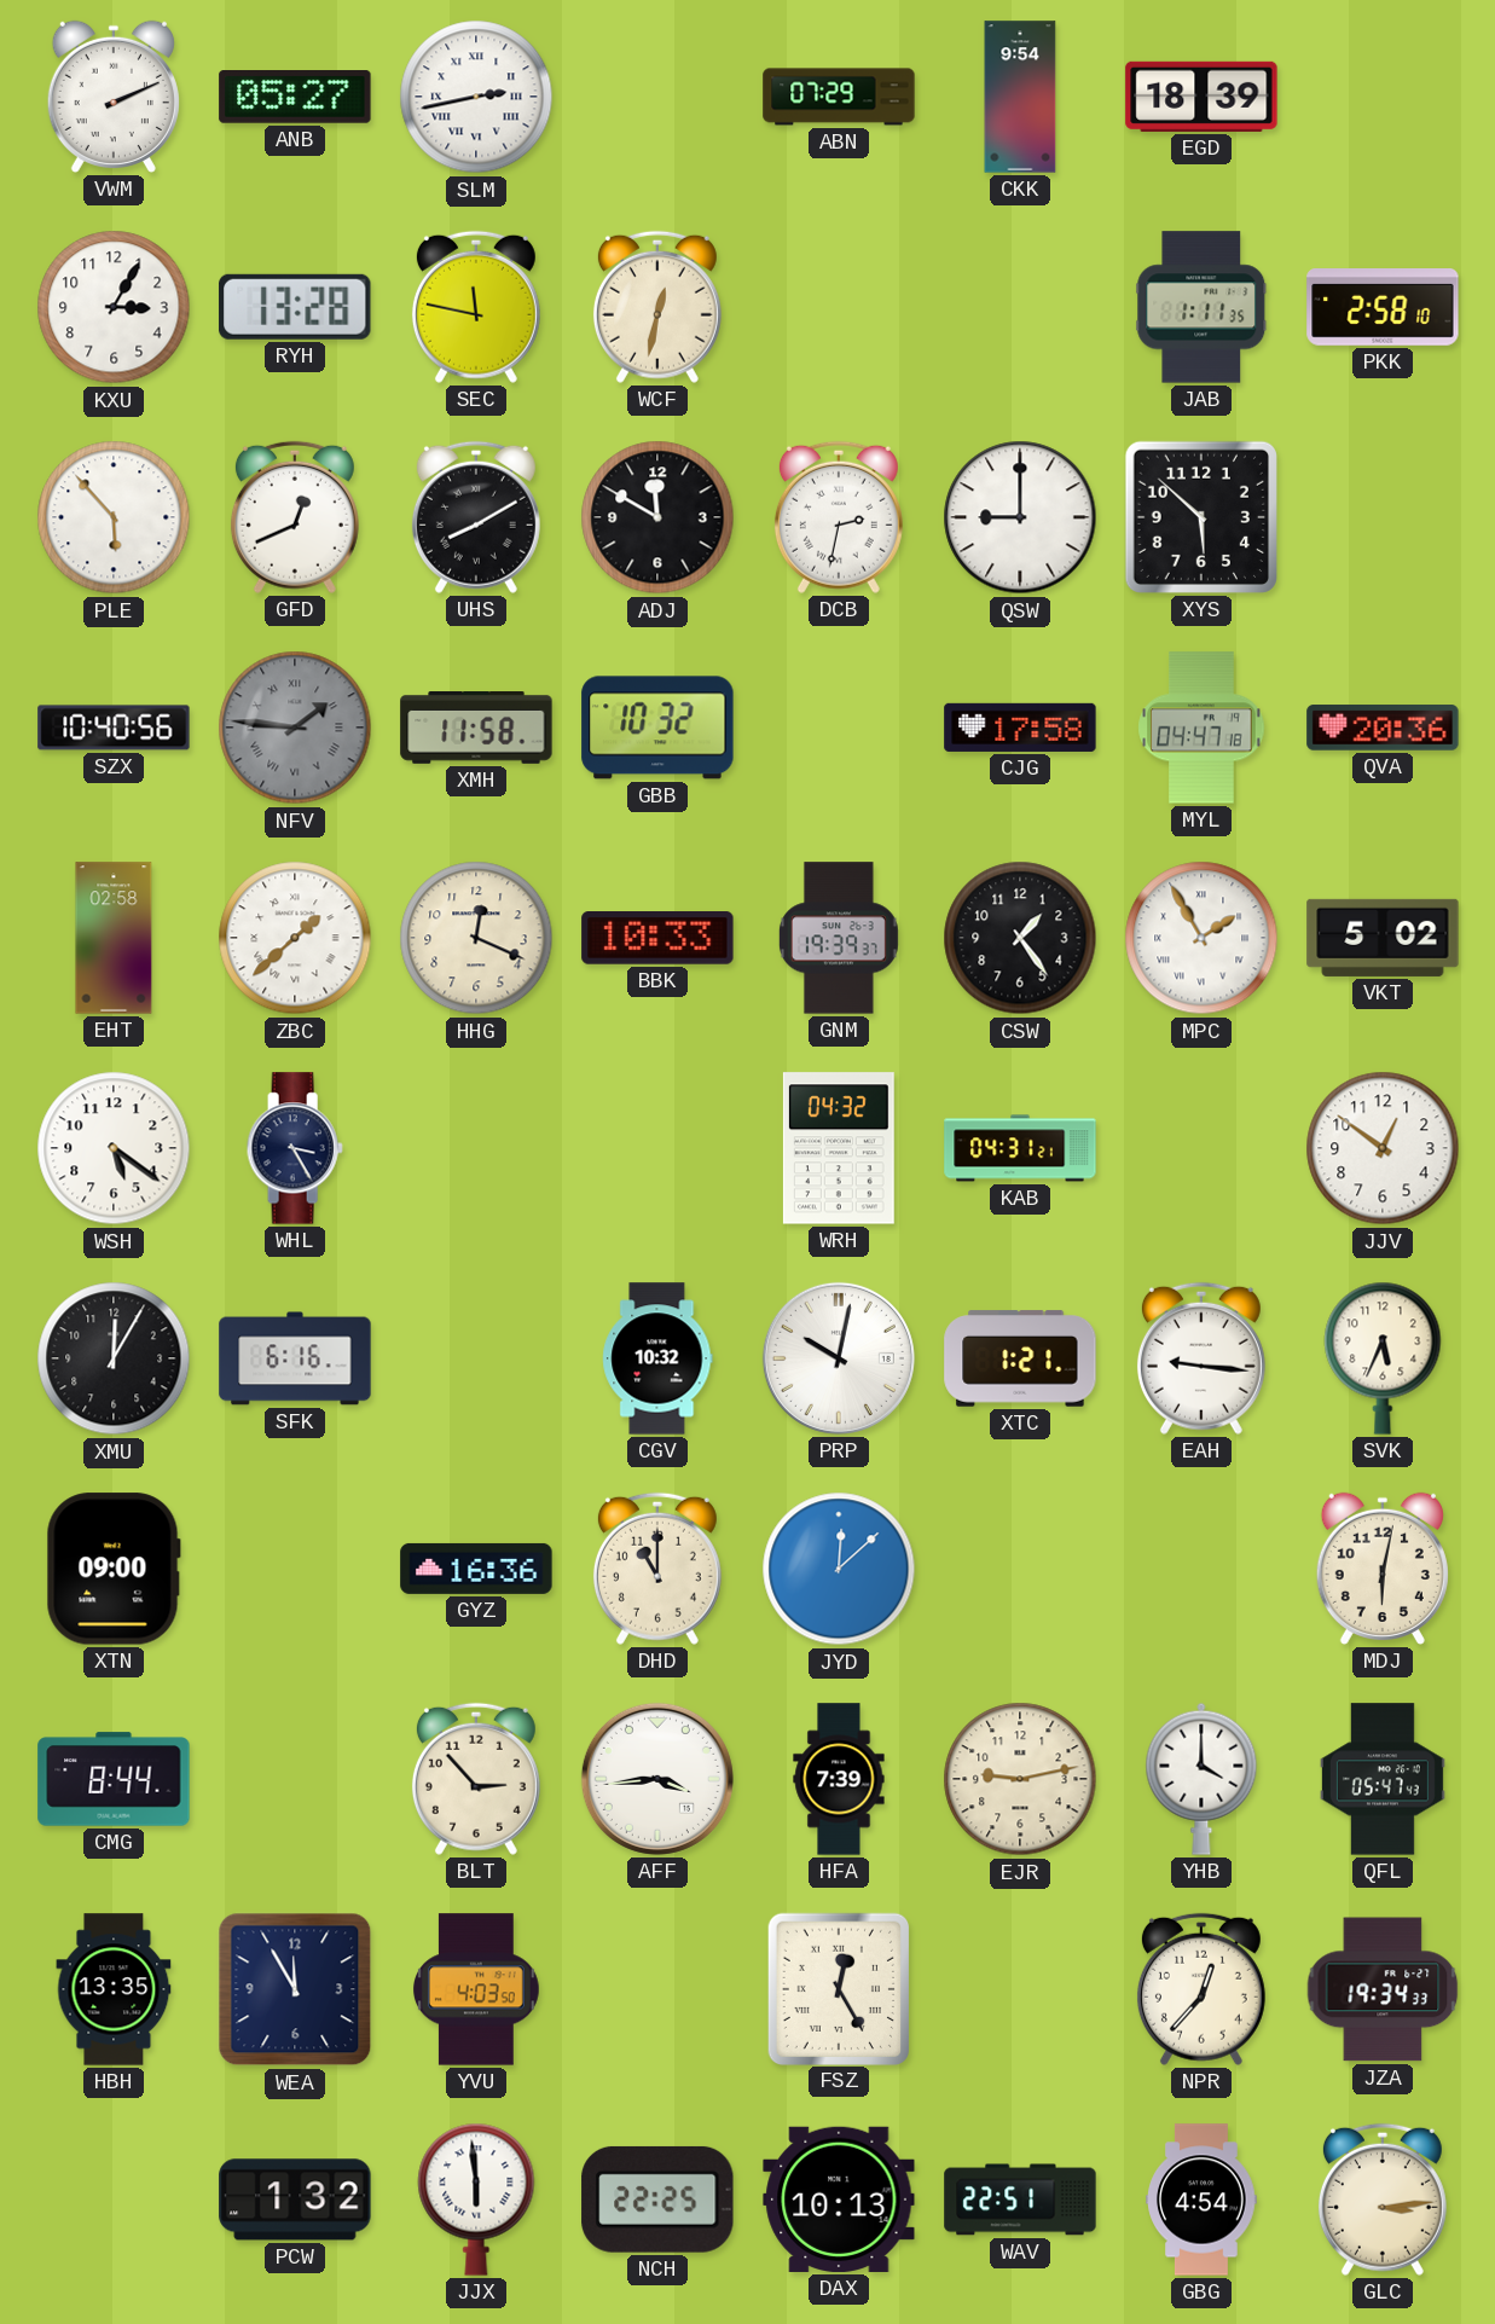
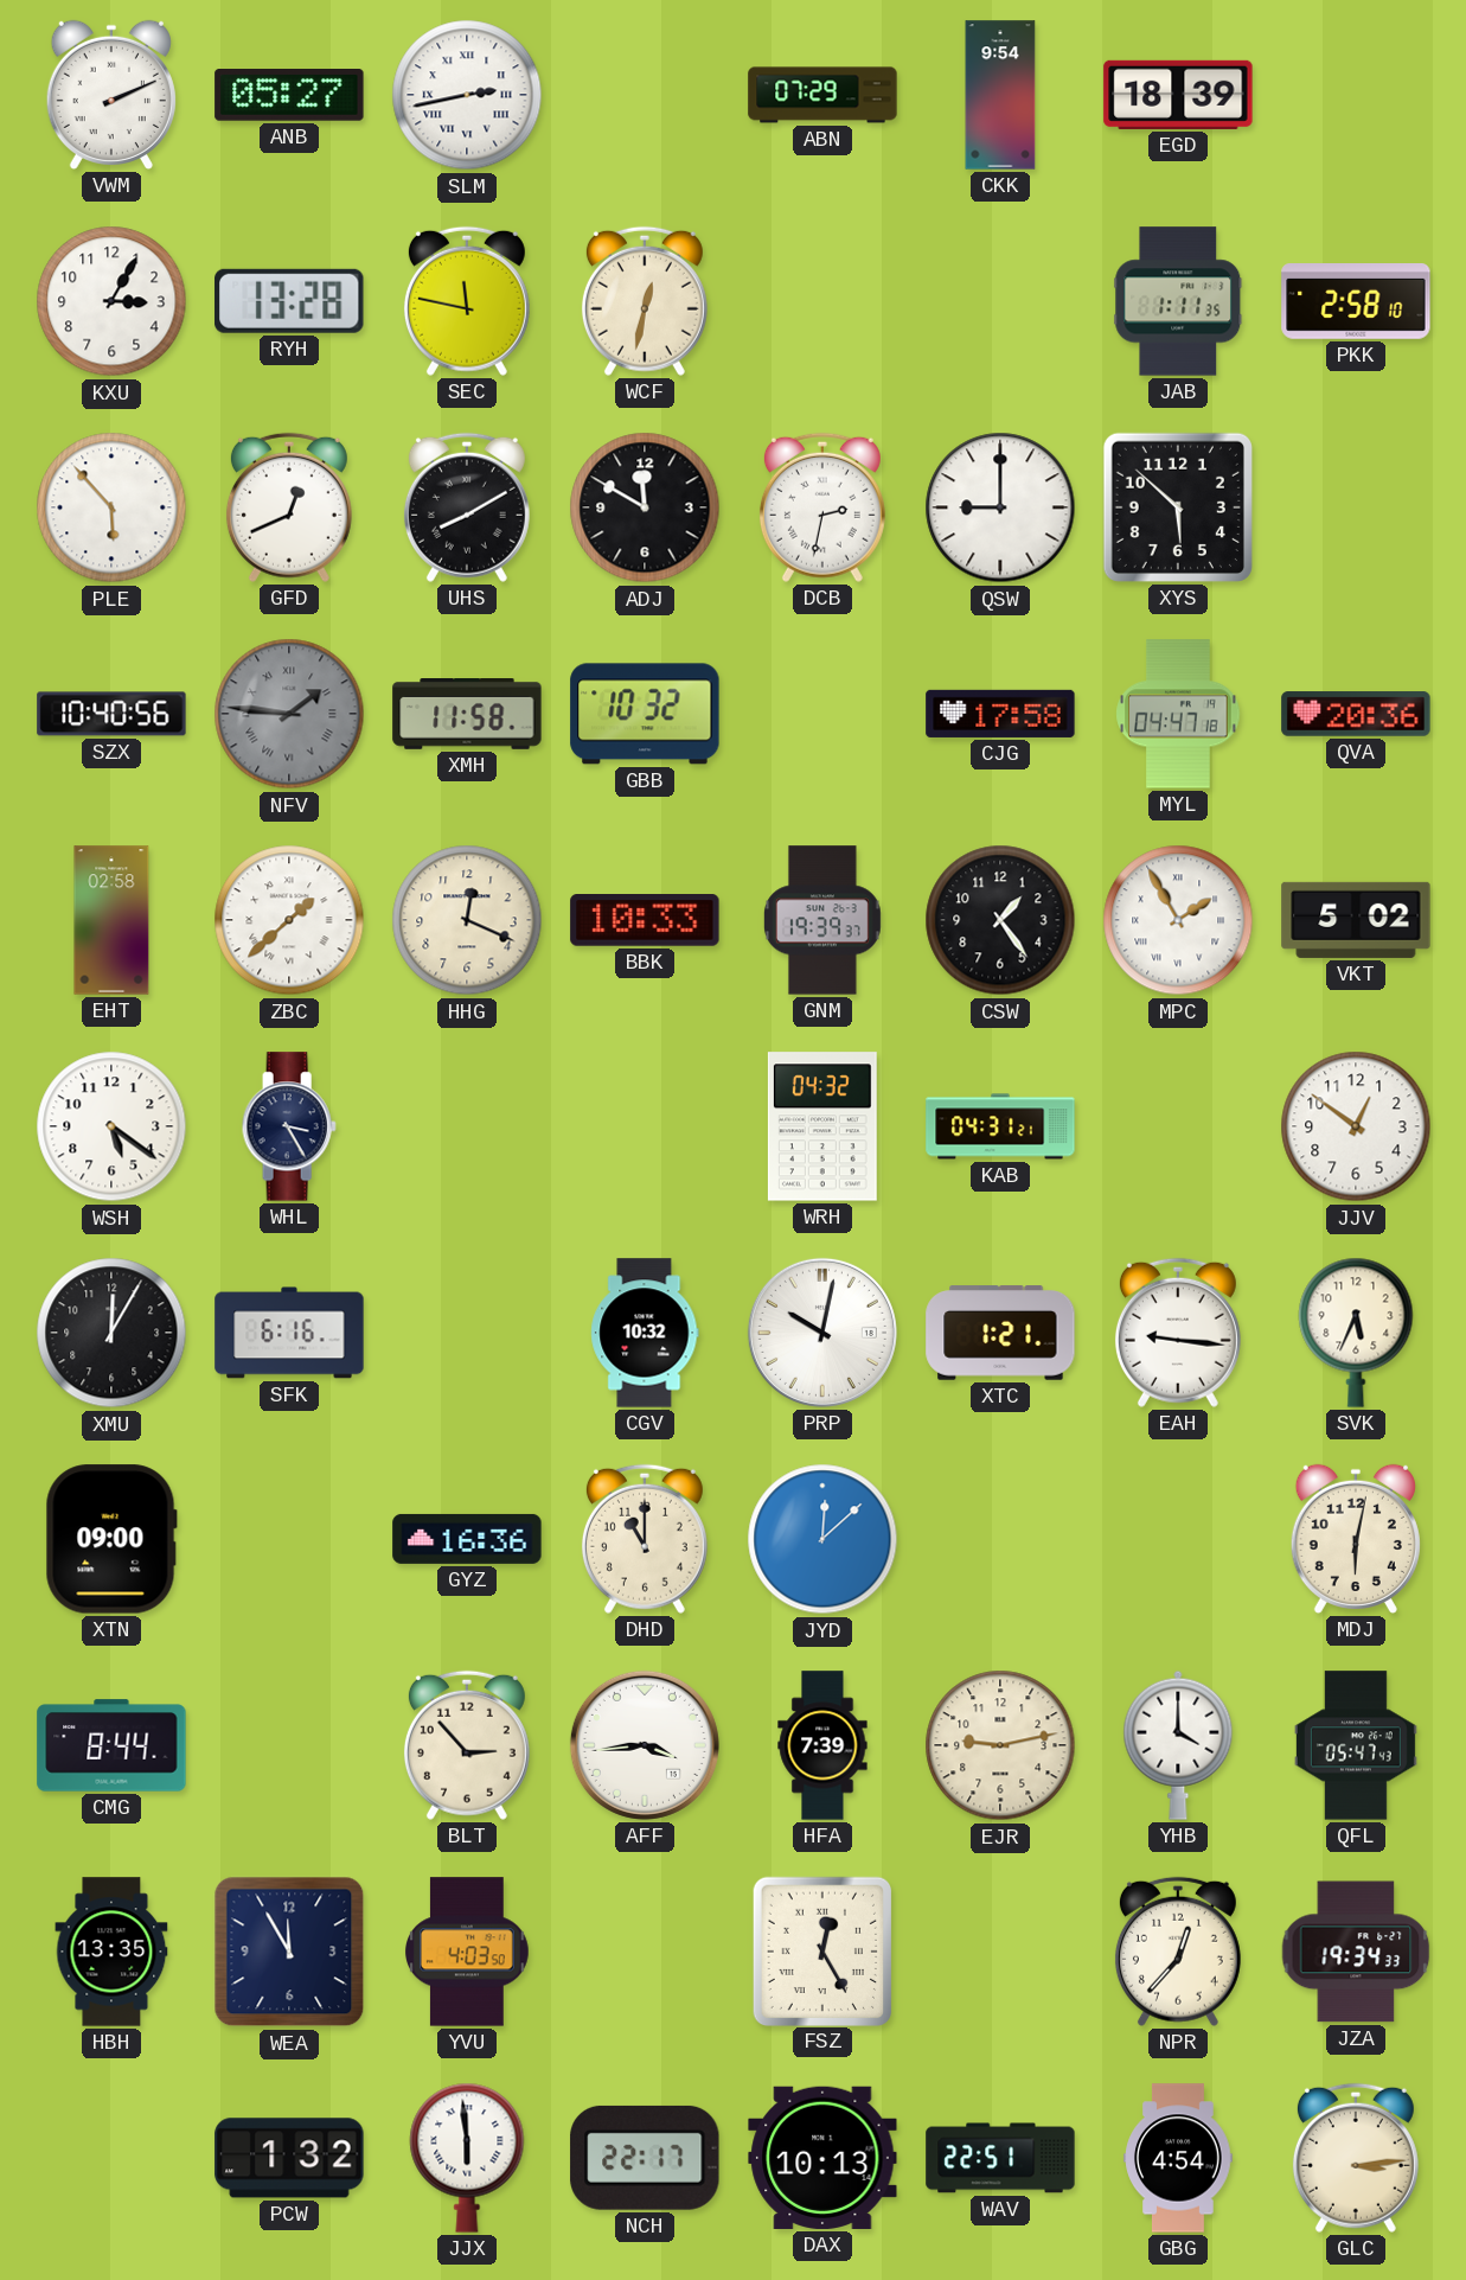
NCH: 22:25 -> 22:17 (645, 2158)
